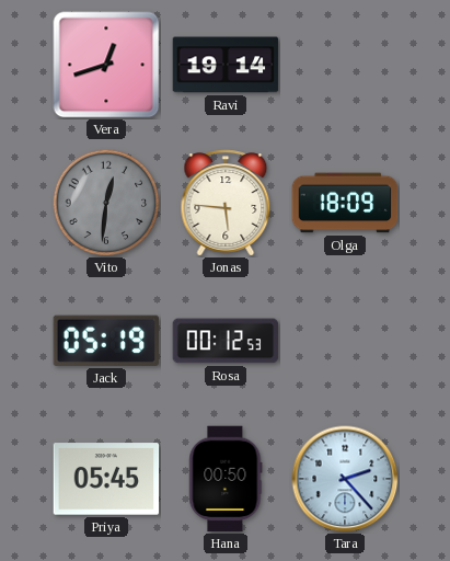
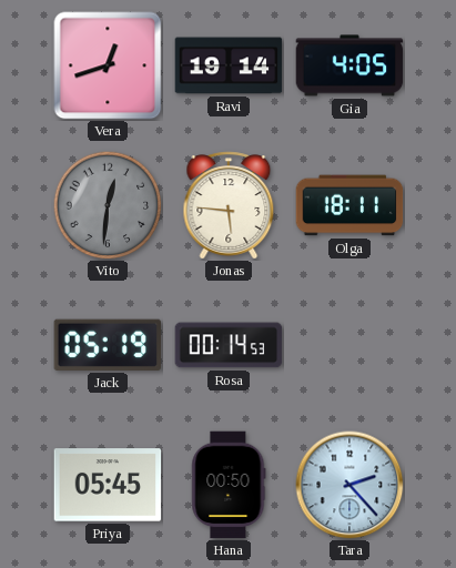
Gia: none -> 4:05 (349, 65)
Olga: 18:09 -> 18:11 (349, 205)
Rosa: 00:12 -> 00:14 (229, 345)
